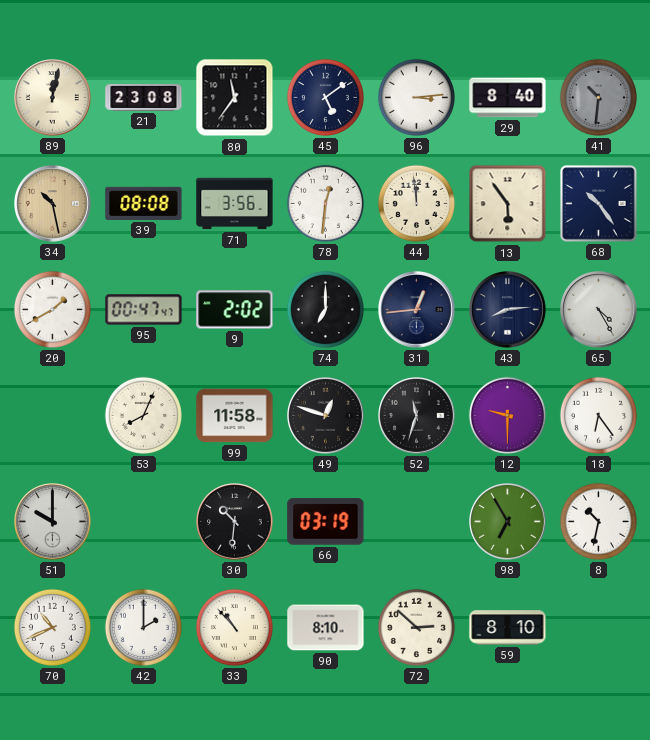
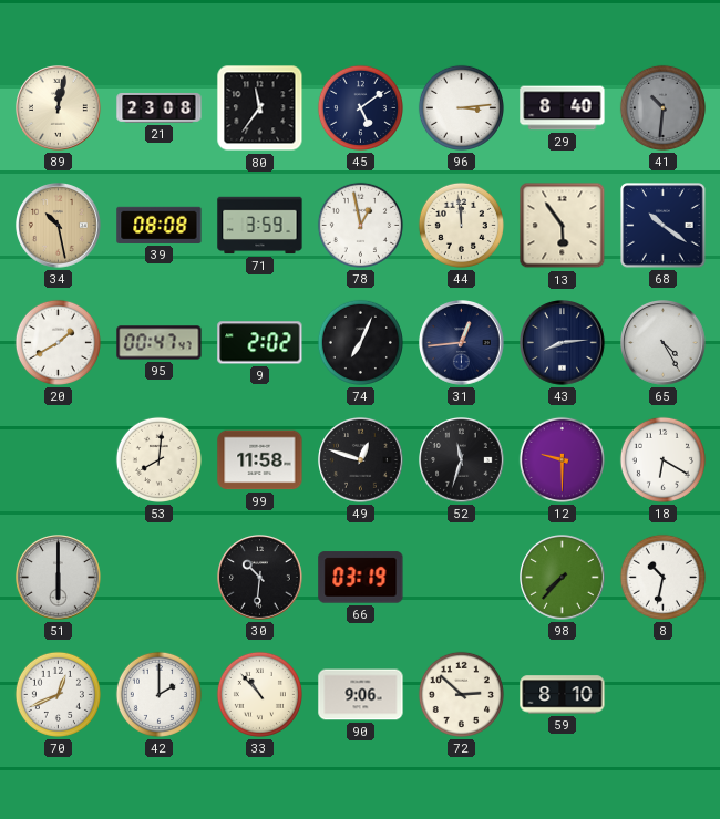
71: 3:56 -> 3:59 (260, 226)
78: 12:31 -> 12:58 (360, 225)
68: 10:24 -> 10:21 (664, 226)
74: 7:00 -> 7:04 (360, 342)
53: 8:04 -> 8:01 (158, 459)
18: 6:24 -> 6:20 (662, 459)
51: 10:00 -> 6:00 (59, 578)
98: 6:55 -> 7:37 (563, 578)
70: 10:41 -> 12:41 (58, 694)
90: 8:10 -> 9:06 (361, 695)
